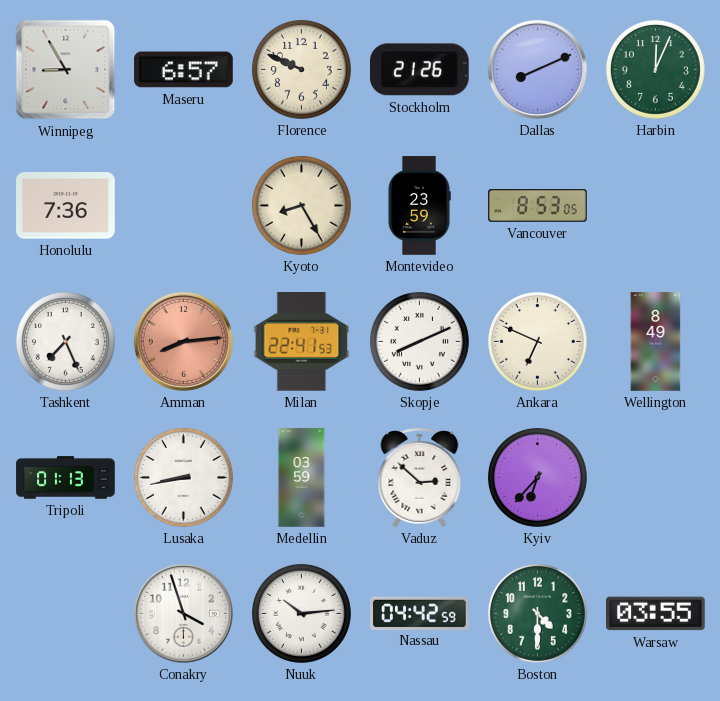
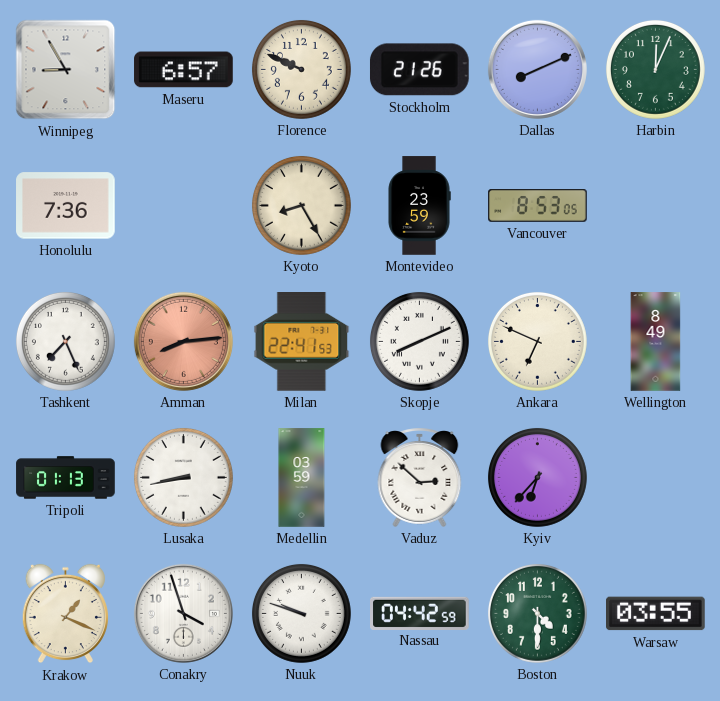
Krakow: none -> 1:19 (65, 614)
Nuuk: 10:14 -> 9:48 (301, 613)
